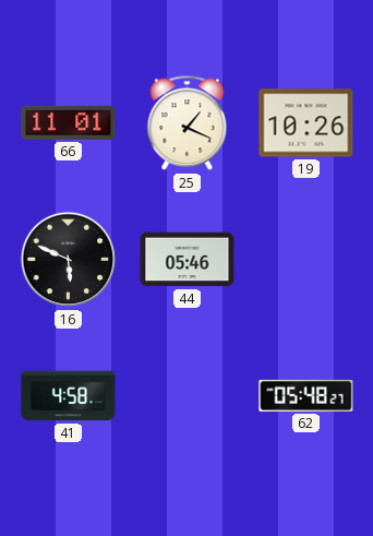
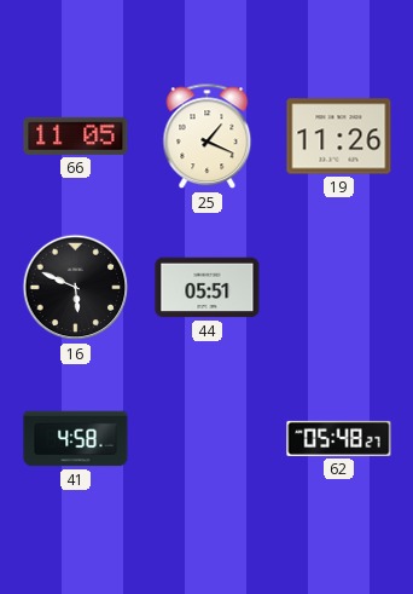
66: 11:01 -> 11:05 (76, 135)
19: 10:26 -> 11:26 (339, 137)
44: 05:46 -> 05:51 (208, 288)
